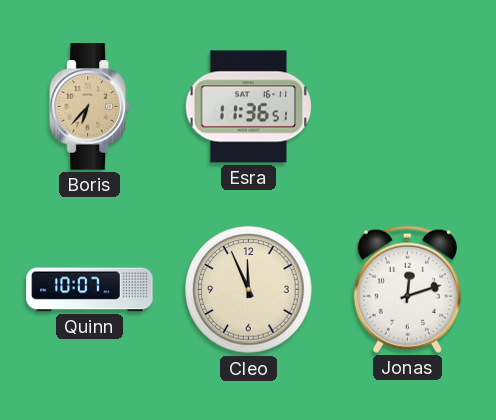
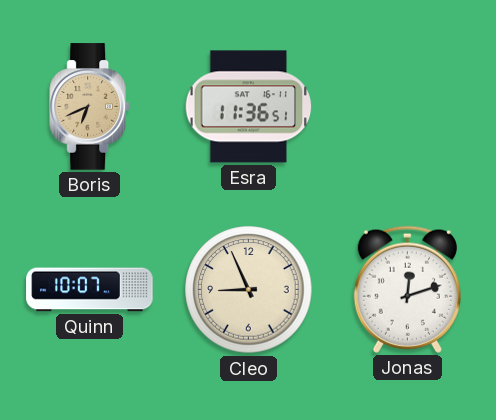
Boris: 6:37 -> 6:41 (90, 107)
Cleo: 11:56 -> 8:56 (249, 290)
